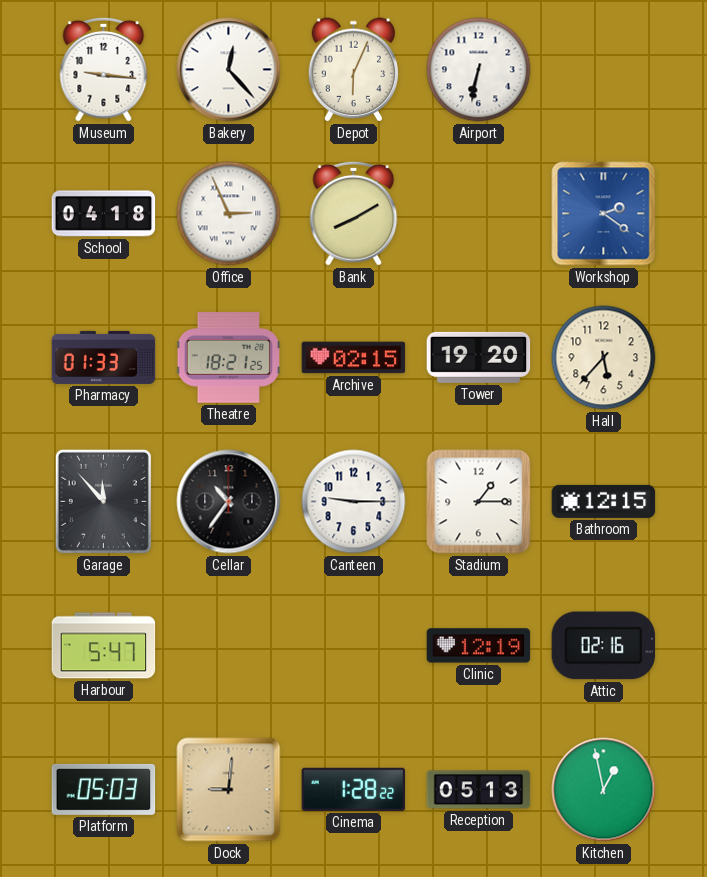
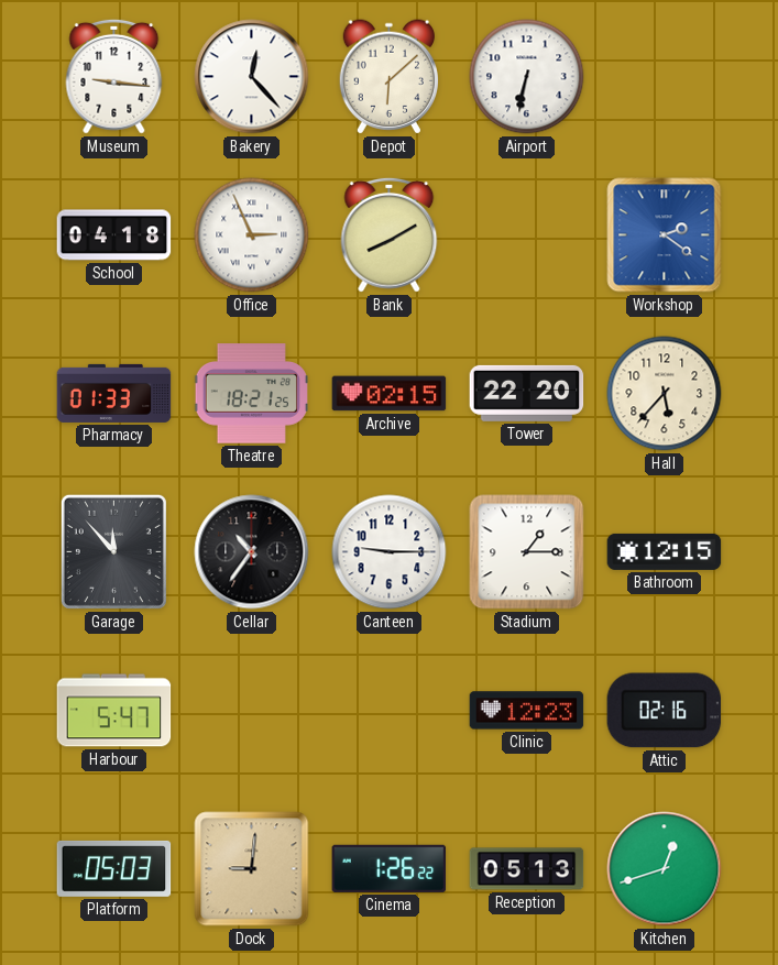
Depot: 6:04 -> 6:08 (388, 77)
Tower: 19:20 -> 22:20 (527, 393)
Clinic: 12:19 -> 12:23 (527, 711)
Cinema: 1:28 -> 1:26 (390, 868)
Kitchen: 12:58 -> 12:42 (665, 869)
